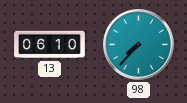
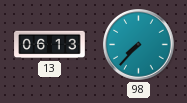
13: 06:10 -> 06:13 (50, 45)
